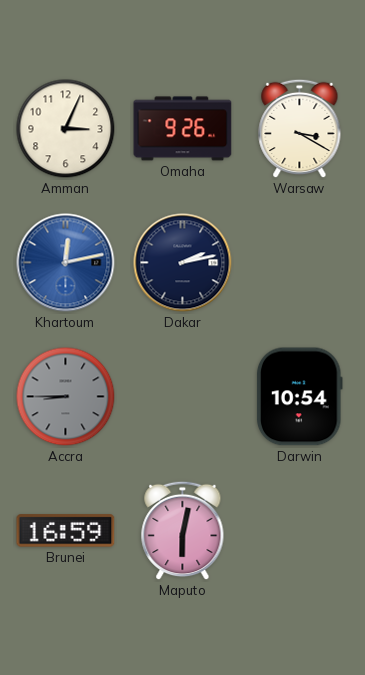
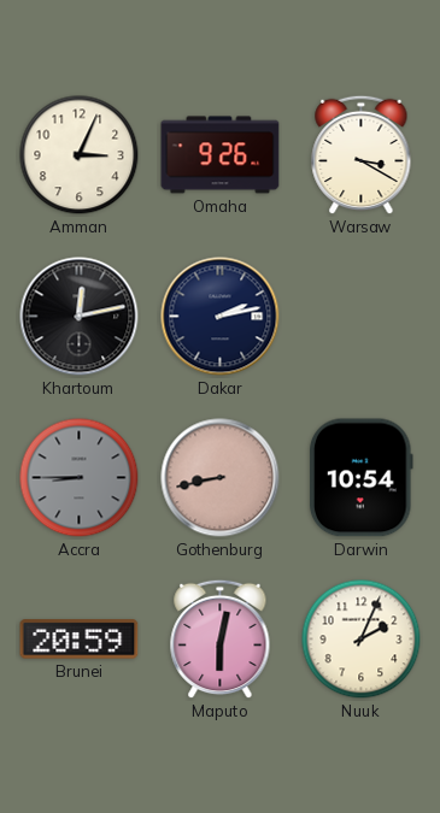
Khartoum dial: blue -> black (80, 317)
Gothenburg: none -> 8:43 (221, 478)
Brunei: 16:59 -> 20:59 (80, 640)
Nuuk: none -> 2:04 (362, 640)
